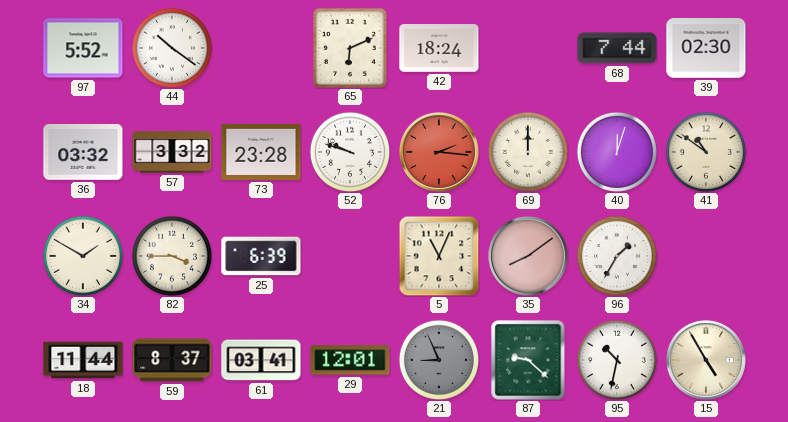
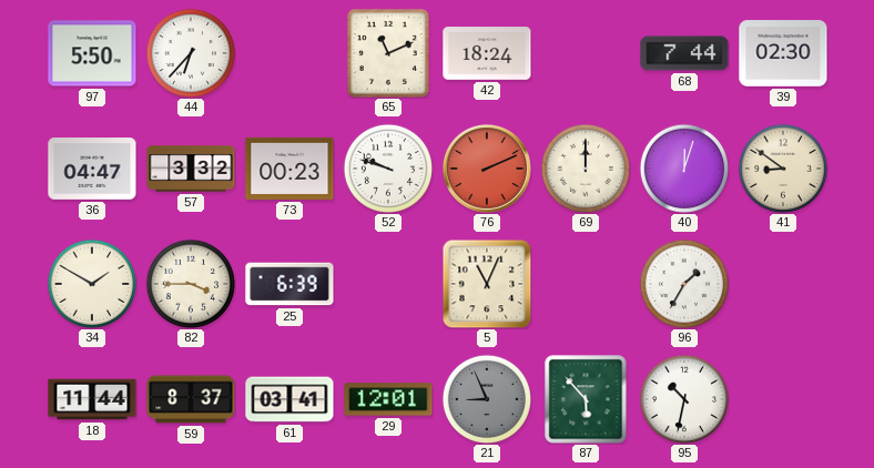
97: 5:52 -> 5:50 (92, 53)
44: 10:21 -> 6:37 (191, 53)
65: 6:11 -> 11:11 (388, 53)
36: 03:32 -> 04:47 (92, 170)
73: 23:28 -> 00:23 (289, 169)
76: 2:16 -> 2:11 (487, 169)
41: 10:51 -> 8:51 (783, 169)
35: 8:09 -> none (528, 256)
87: 9:22 -> 5:53 (586, 399)
15: 4:55 -> none (706, 360)
